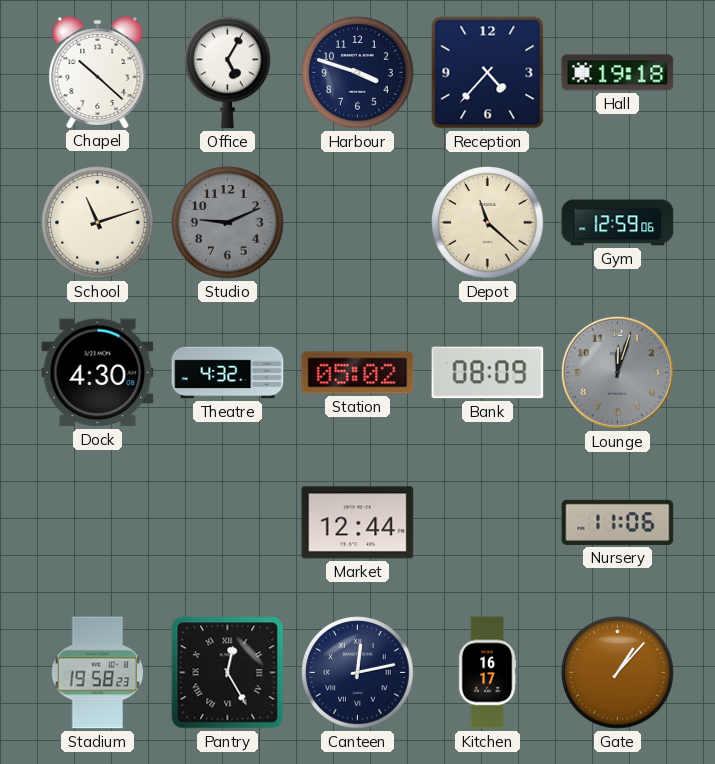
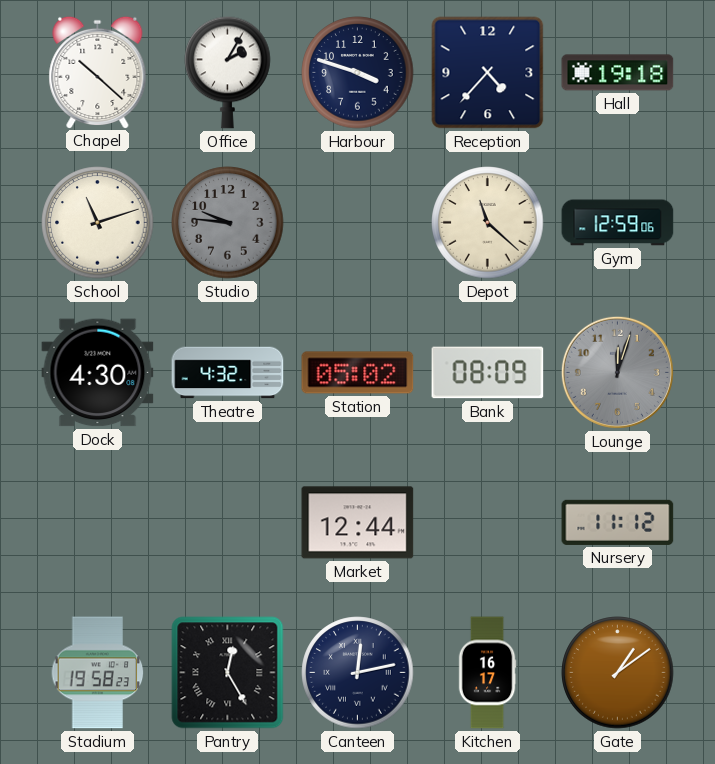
Office: 5:05 -> 2:05 (228, 72)
Studio: 9:11 -> 9:46 (228, 223)
Nursery: 11:06 -> 11:12 (618, 522)
Gate: 1:07 -> 1:09 (618, 673)
